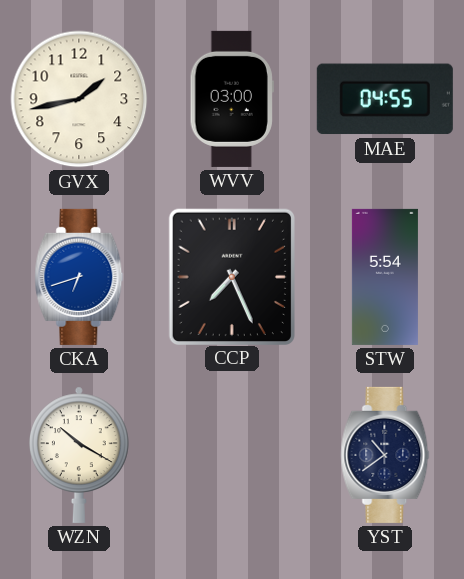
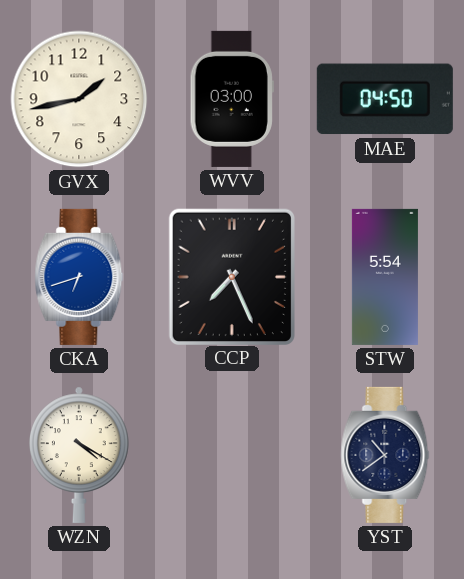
MAE: 04:55 -> 04:50 (385, 99)
WZN: 10:20 -> 4:20 (80, 455)
